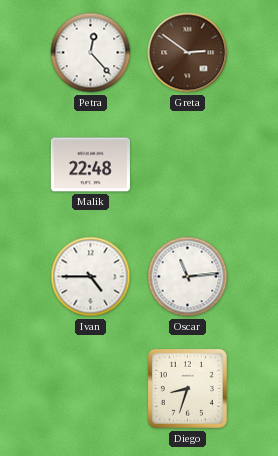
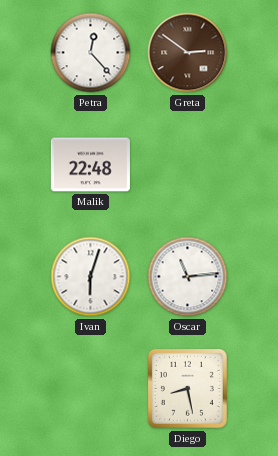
Ivan: 4:45 -> 6:03 (91, 277)
Diego: 8:33 -> 8:28 (187, 388)
